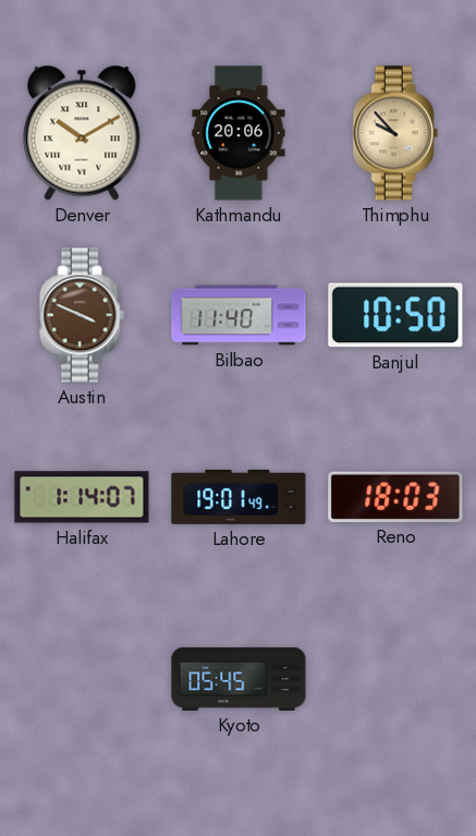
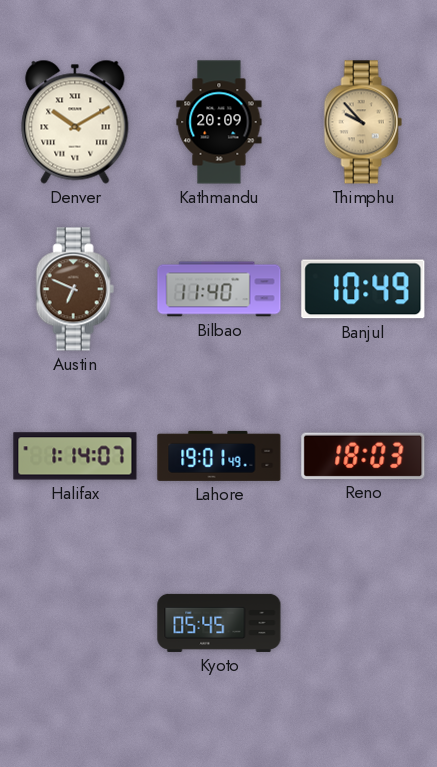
Kathmandu: 20:06 -> 20:09 (219, 122)
Austin: 3:49 -> 6:49 (75, 289)
Banjul: 10:50 -> 10:49 (363, 289)
